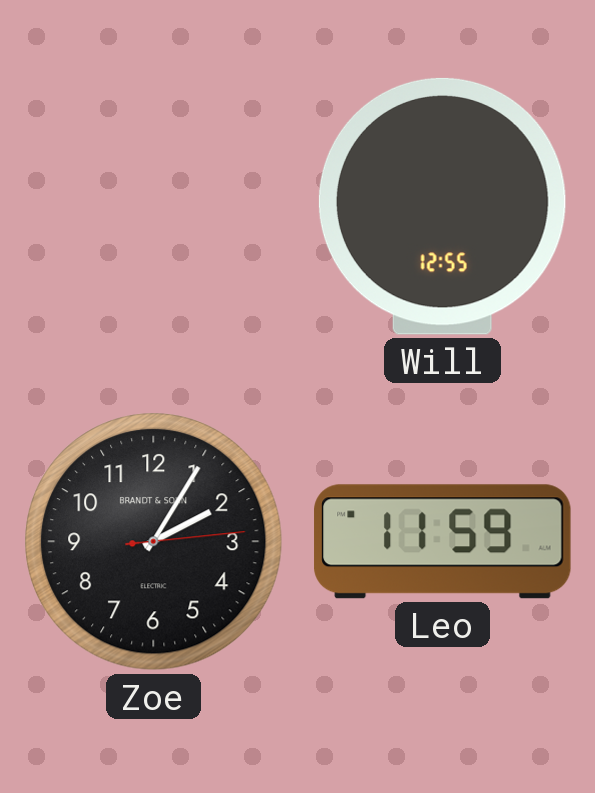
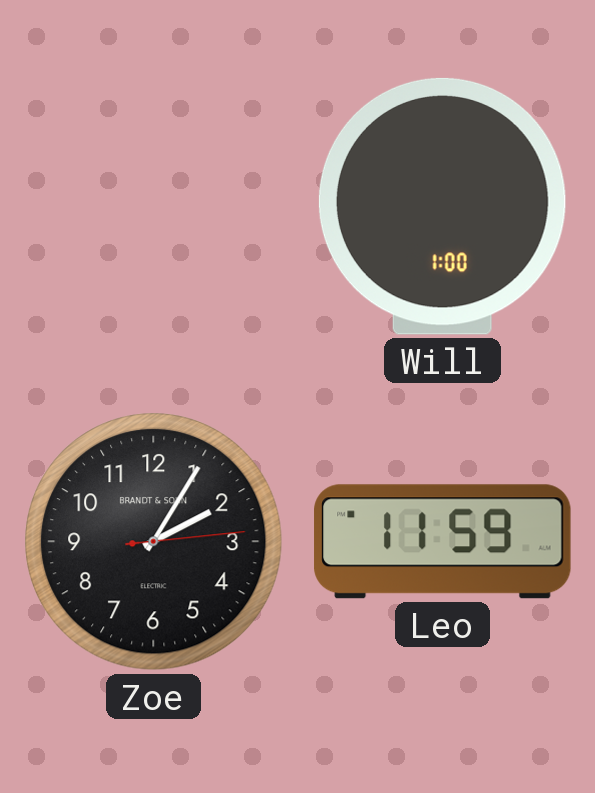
Will: 12:55 -> 1:00 (442, 206)
